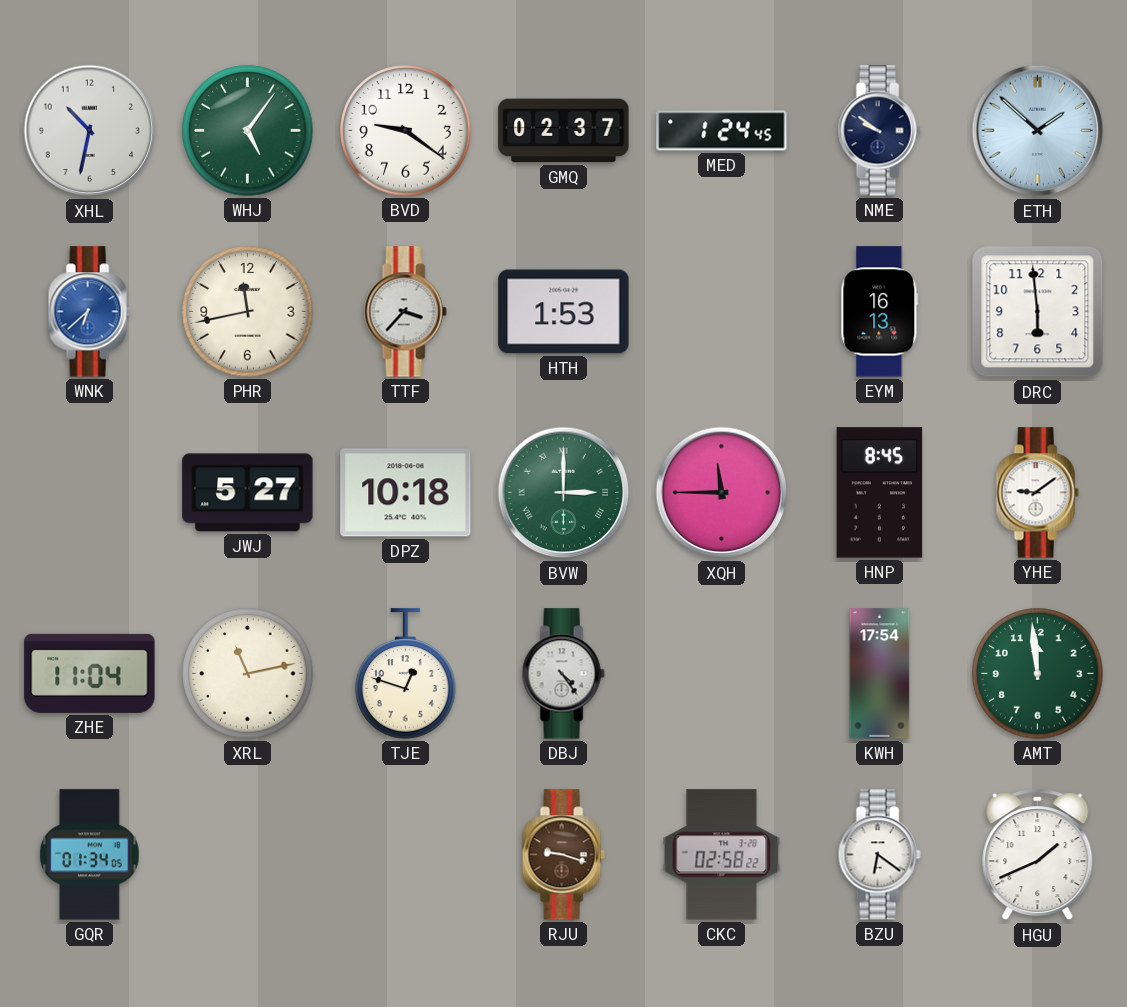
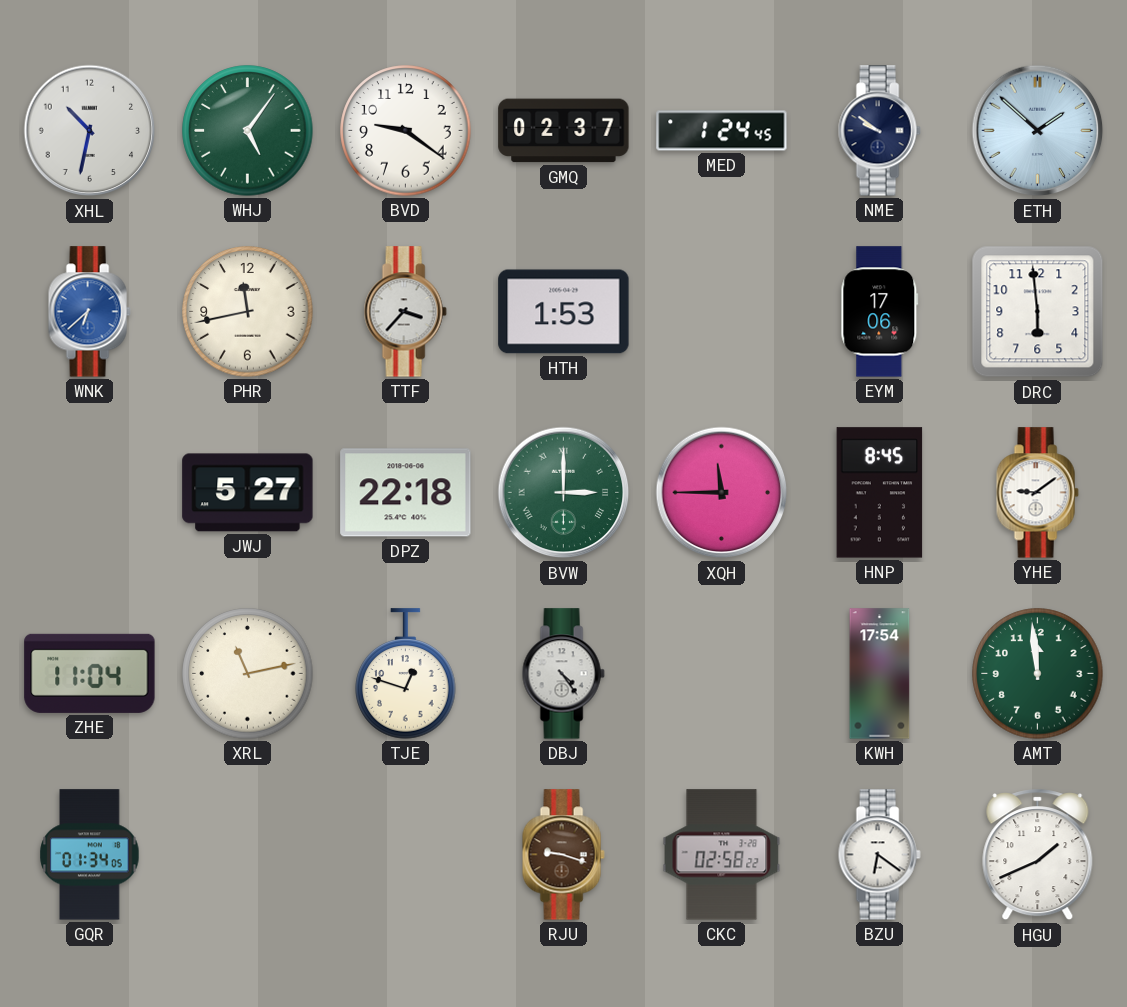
EYM: 16:13 -> 17:06 (880, 312)
DPZ: 10:18 -> 22:18 (406, 493)
